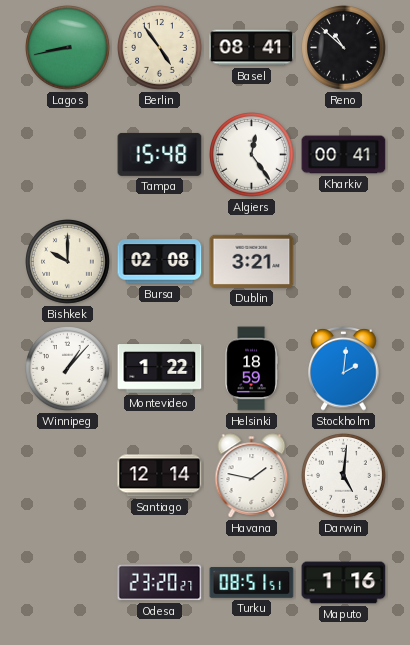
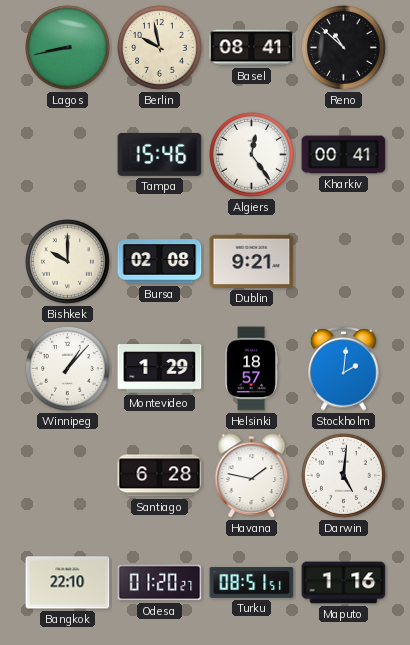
Berlin: 4:54 -> 9:58 (160, 48)
Tampa: 15:48 -> 15:46 (160, 154)
Dublin: 3:21 -> 9:21 (252, 261)
Montevideo: 1:22 -> 1:29 (160, 369)
Helsinki: 18:59 -> 18:57 (251, 369)
Santiago: 12:14 -> 6:28 (160, 476)
Bangkok: none -> 22:10 (68, 583)
Odesa: 23:20 -> 01:20 (160, 583)
